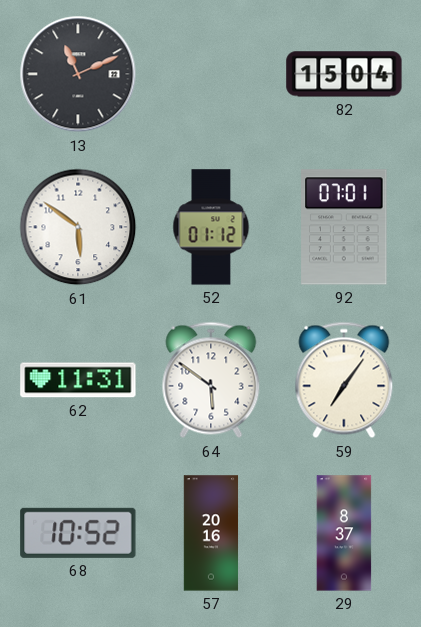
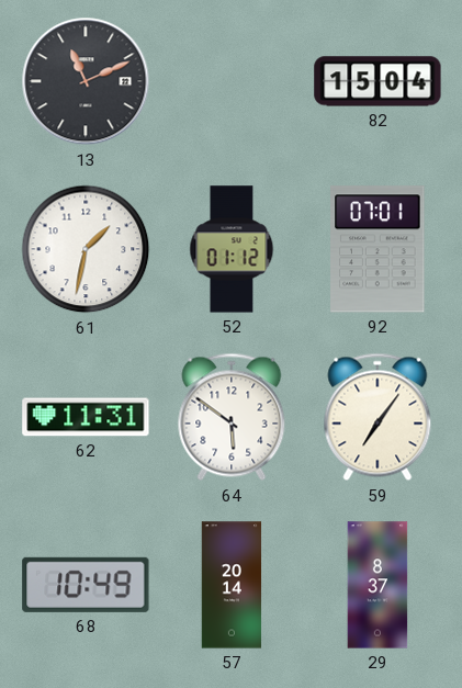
61: 5:51 -> 1:32 (86, 249)
68: 10:52 -> 10:49 (86, 585)
57: 20:16 -> 20:14 (232, 585)
